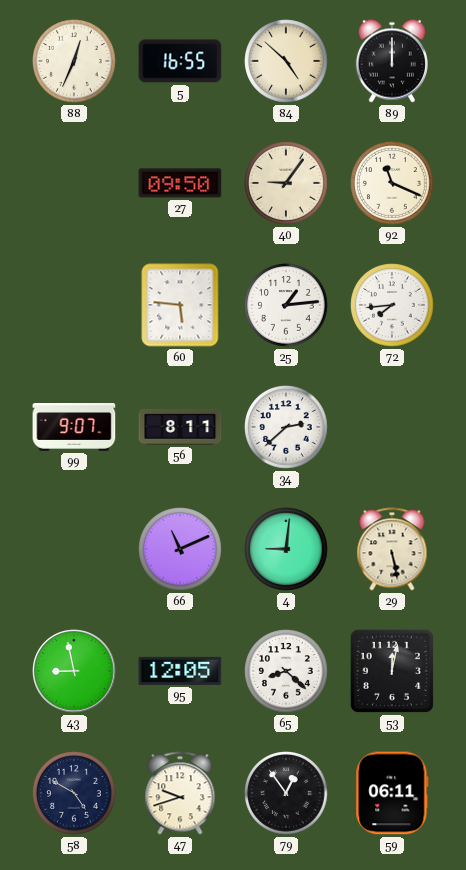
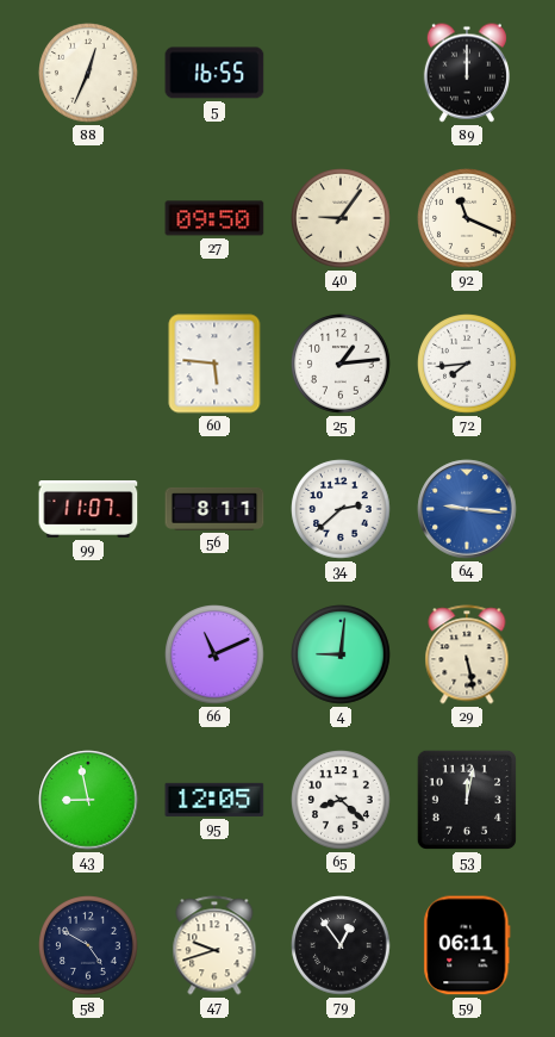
84: 4:52 -> none (286, 61)
99: 9:07 -> 11:07 (88, 510)
64: none -> 9:16 (467, 509)
